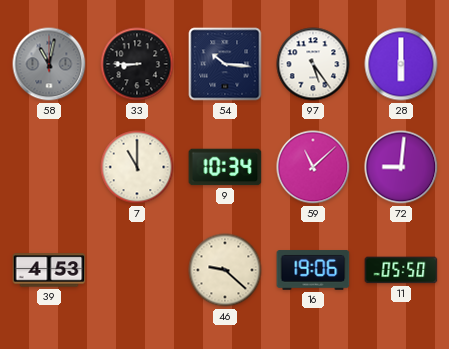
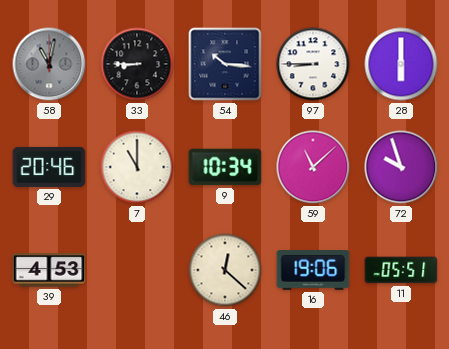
97: 5:24 -> 8:45 (313, 64)
29: none -> 20:46 (49, 167)
72: 9:01 -> 9:57 (401, 167)
46: 9:22 -> 12:22 (225, 270)
11: 05:50 -> 05:51 (401, 270)
